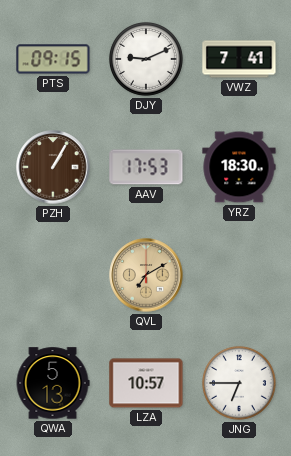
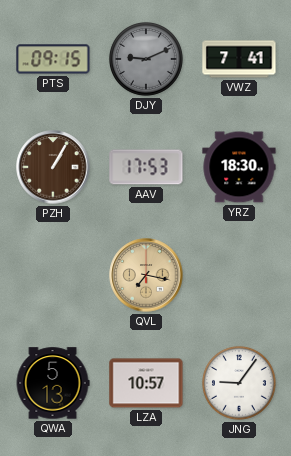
DJY dial: white -> grey (146, 59)
QVL: 7:10 -> 7:17 (146, 275)
JNG: 6:45 -> 9:06 (239, 383)
